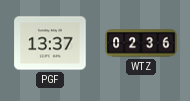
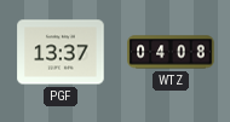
WTZ: 02:36 -> 04:08 (171, 52)
